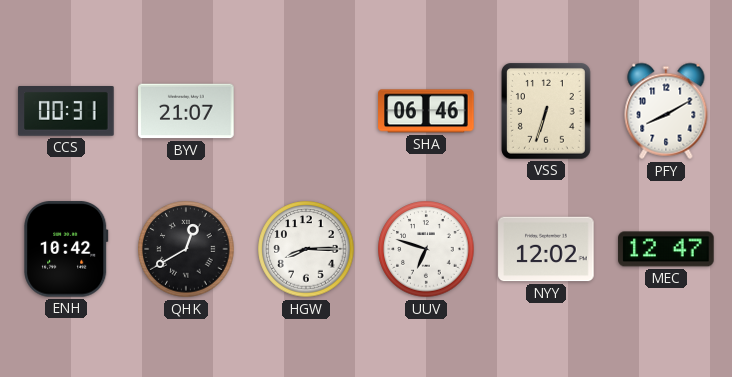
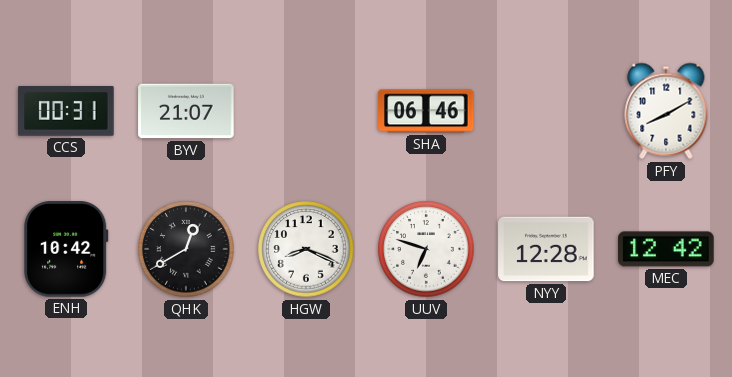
VSS: 6:33 -> none (547, 112)
HGW: 8:15 -> 8:19 (306, 249)
NYY: 12:02 -> 12:28 (546, 249)
MEC: 12:47 -> 12:42 (666, 249)
